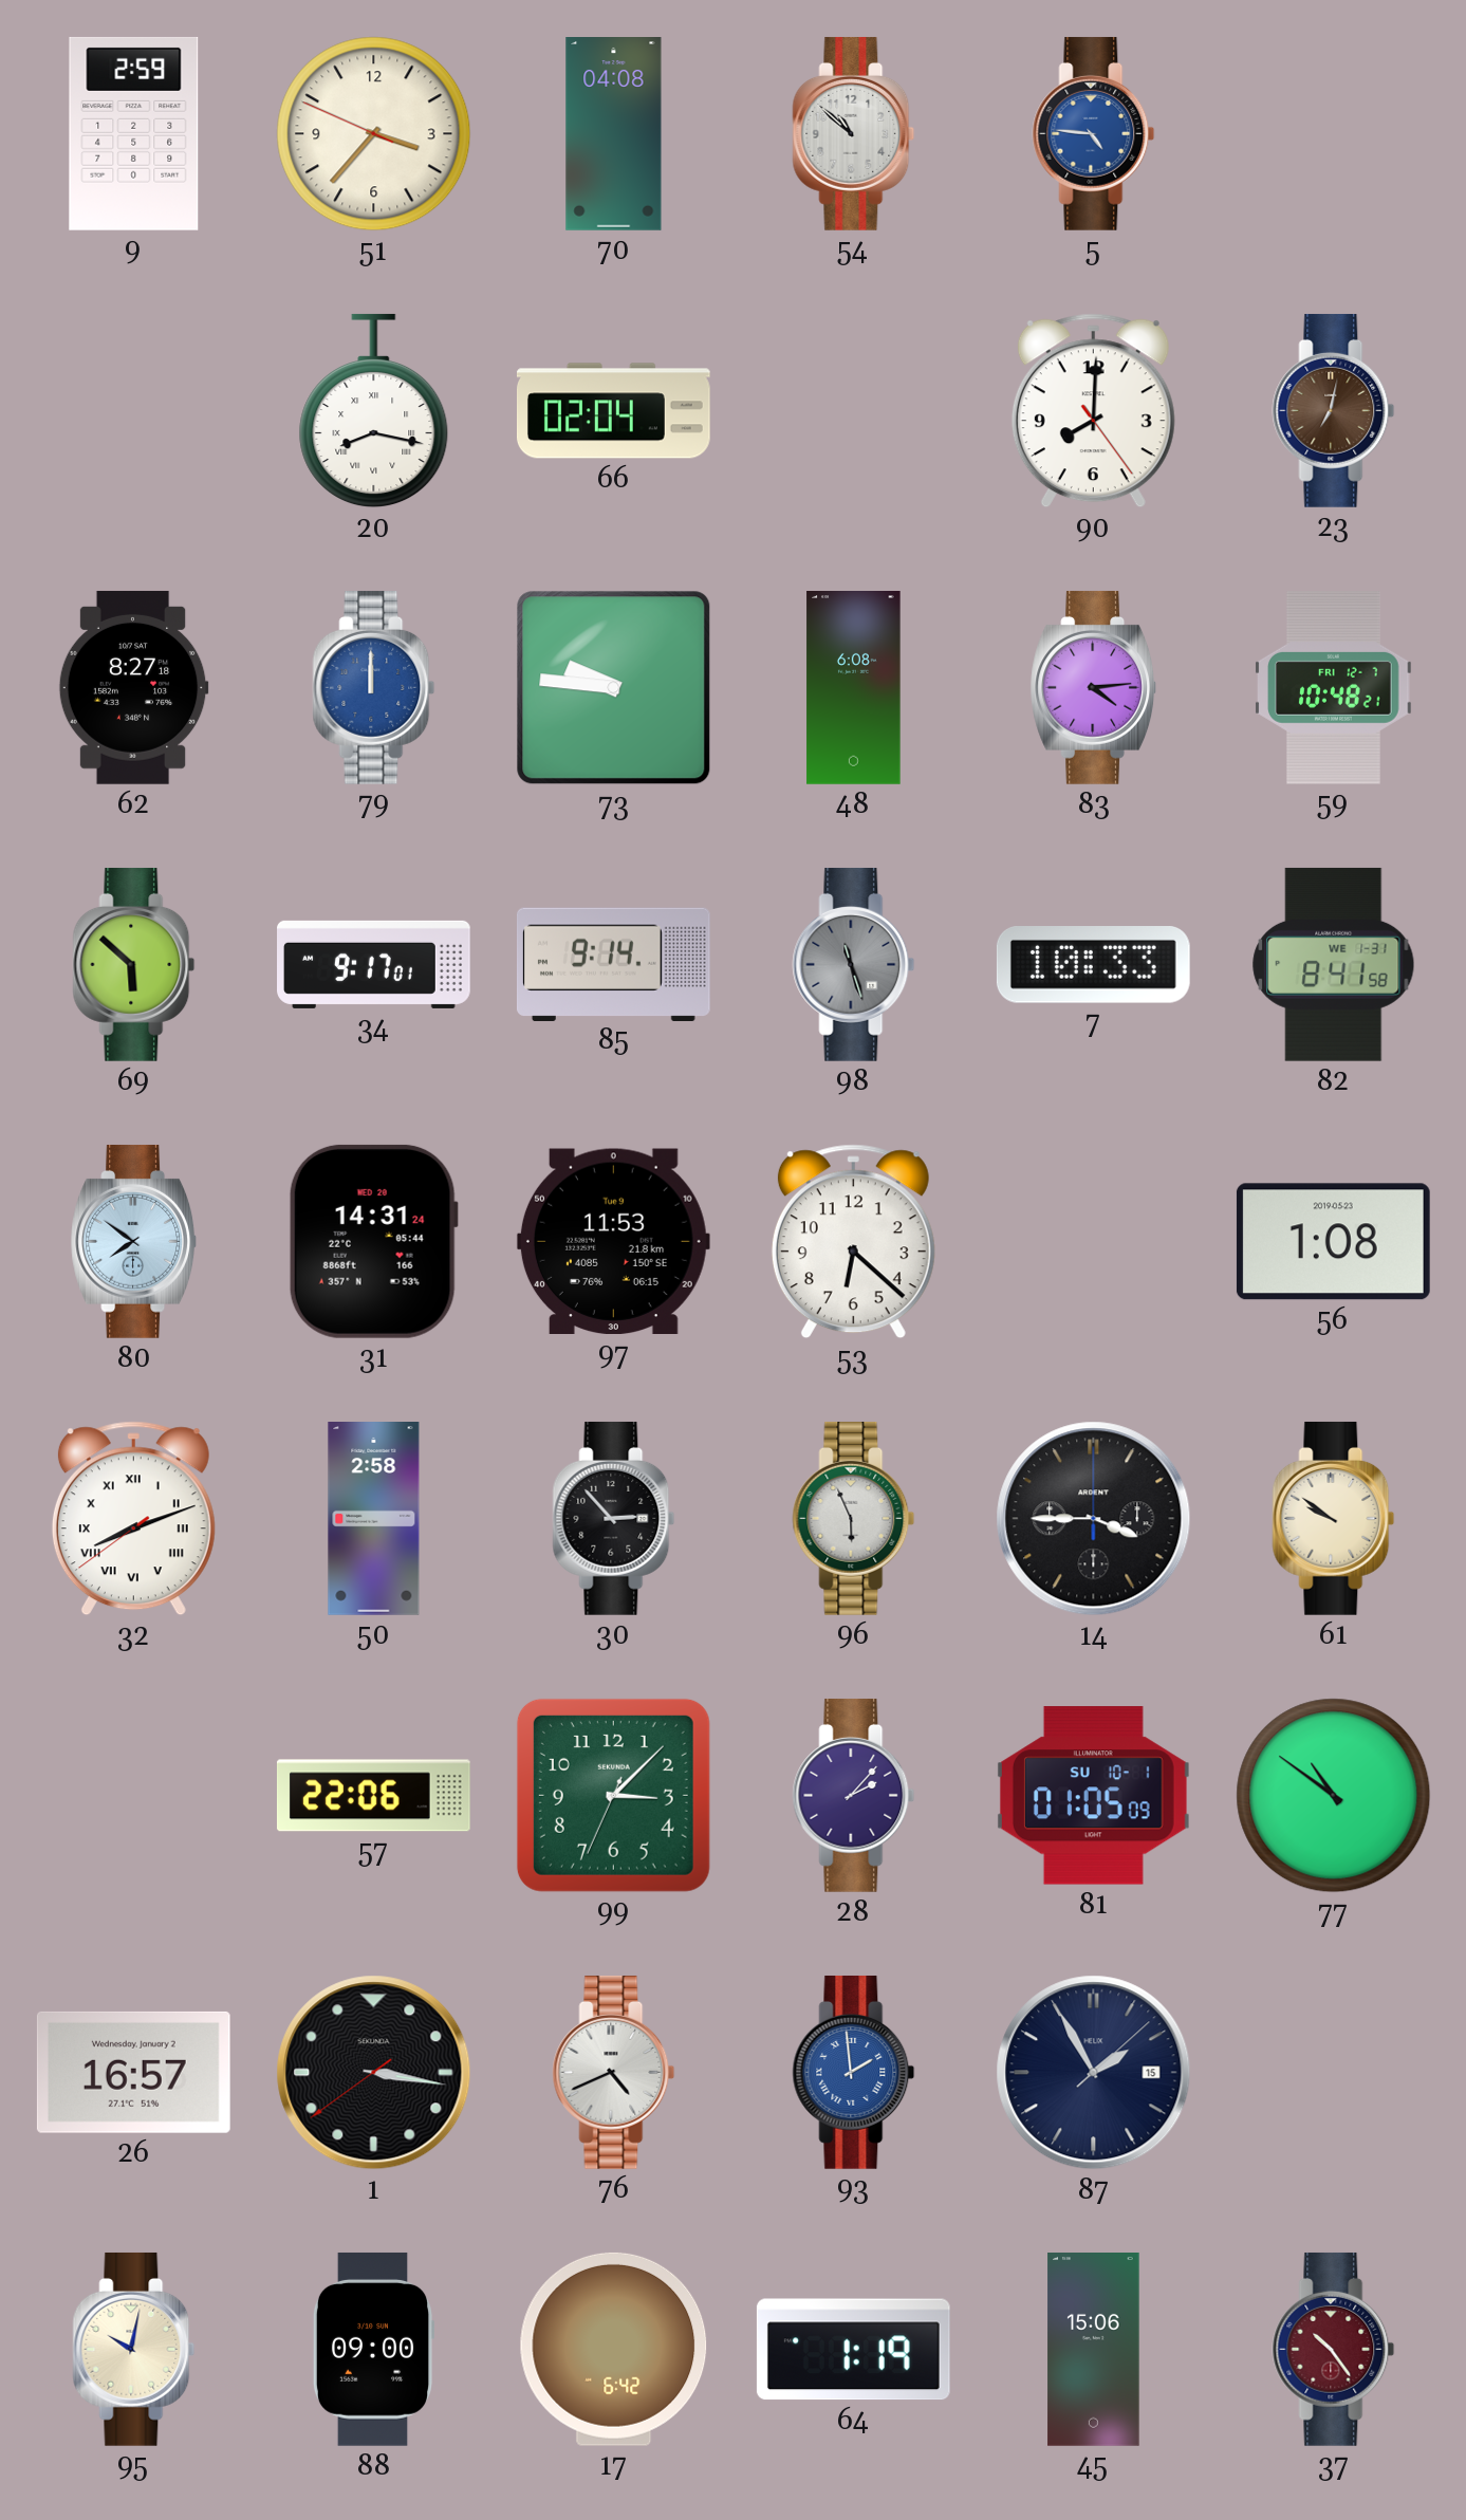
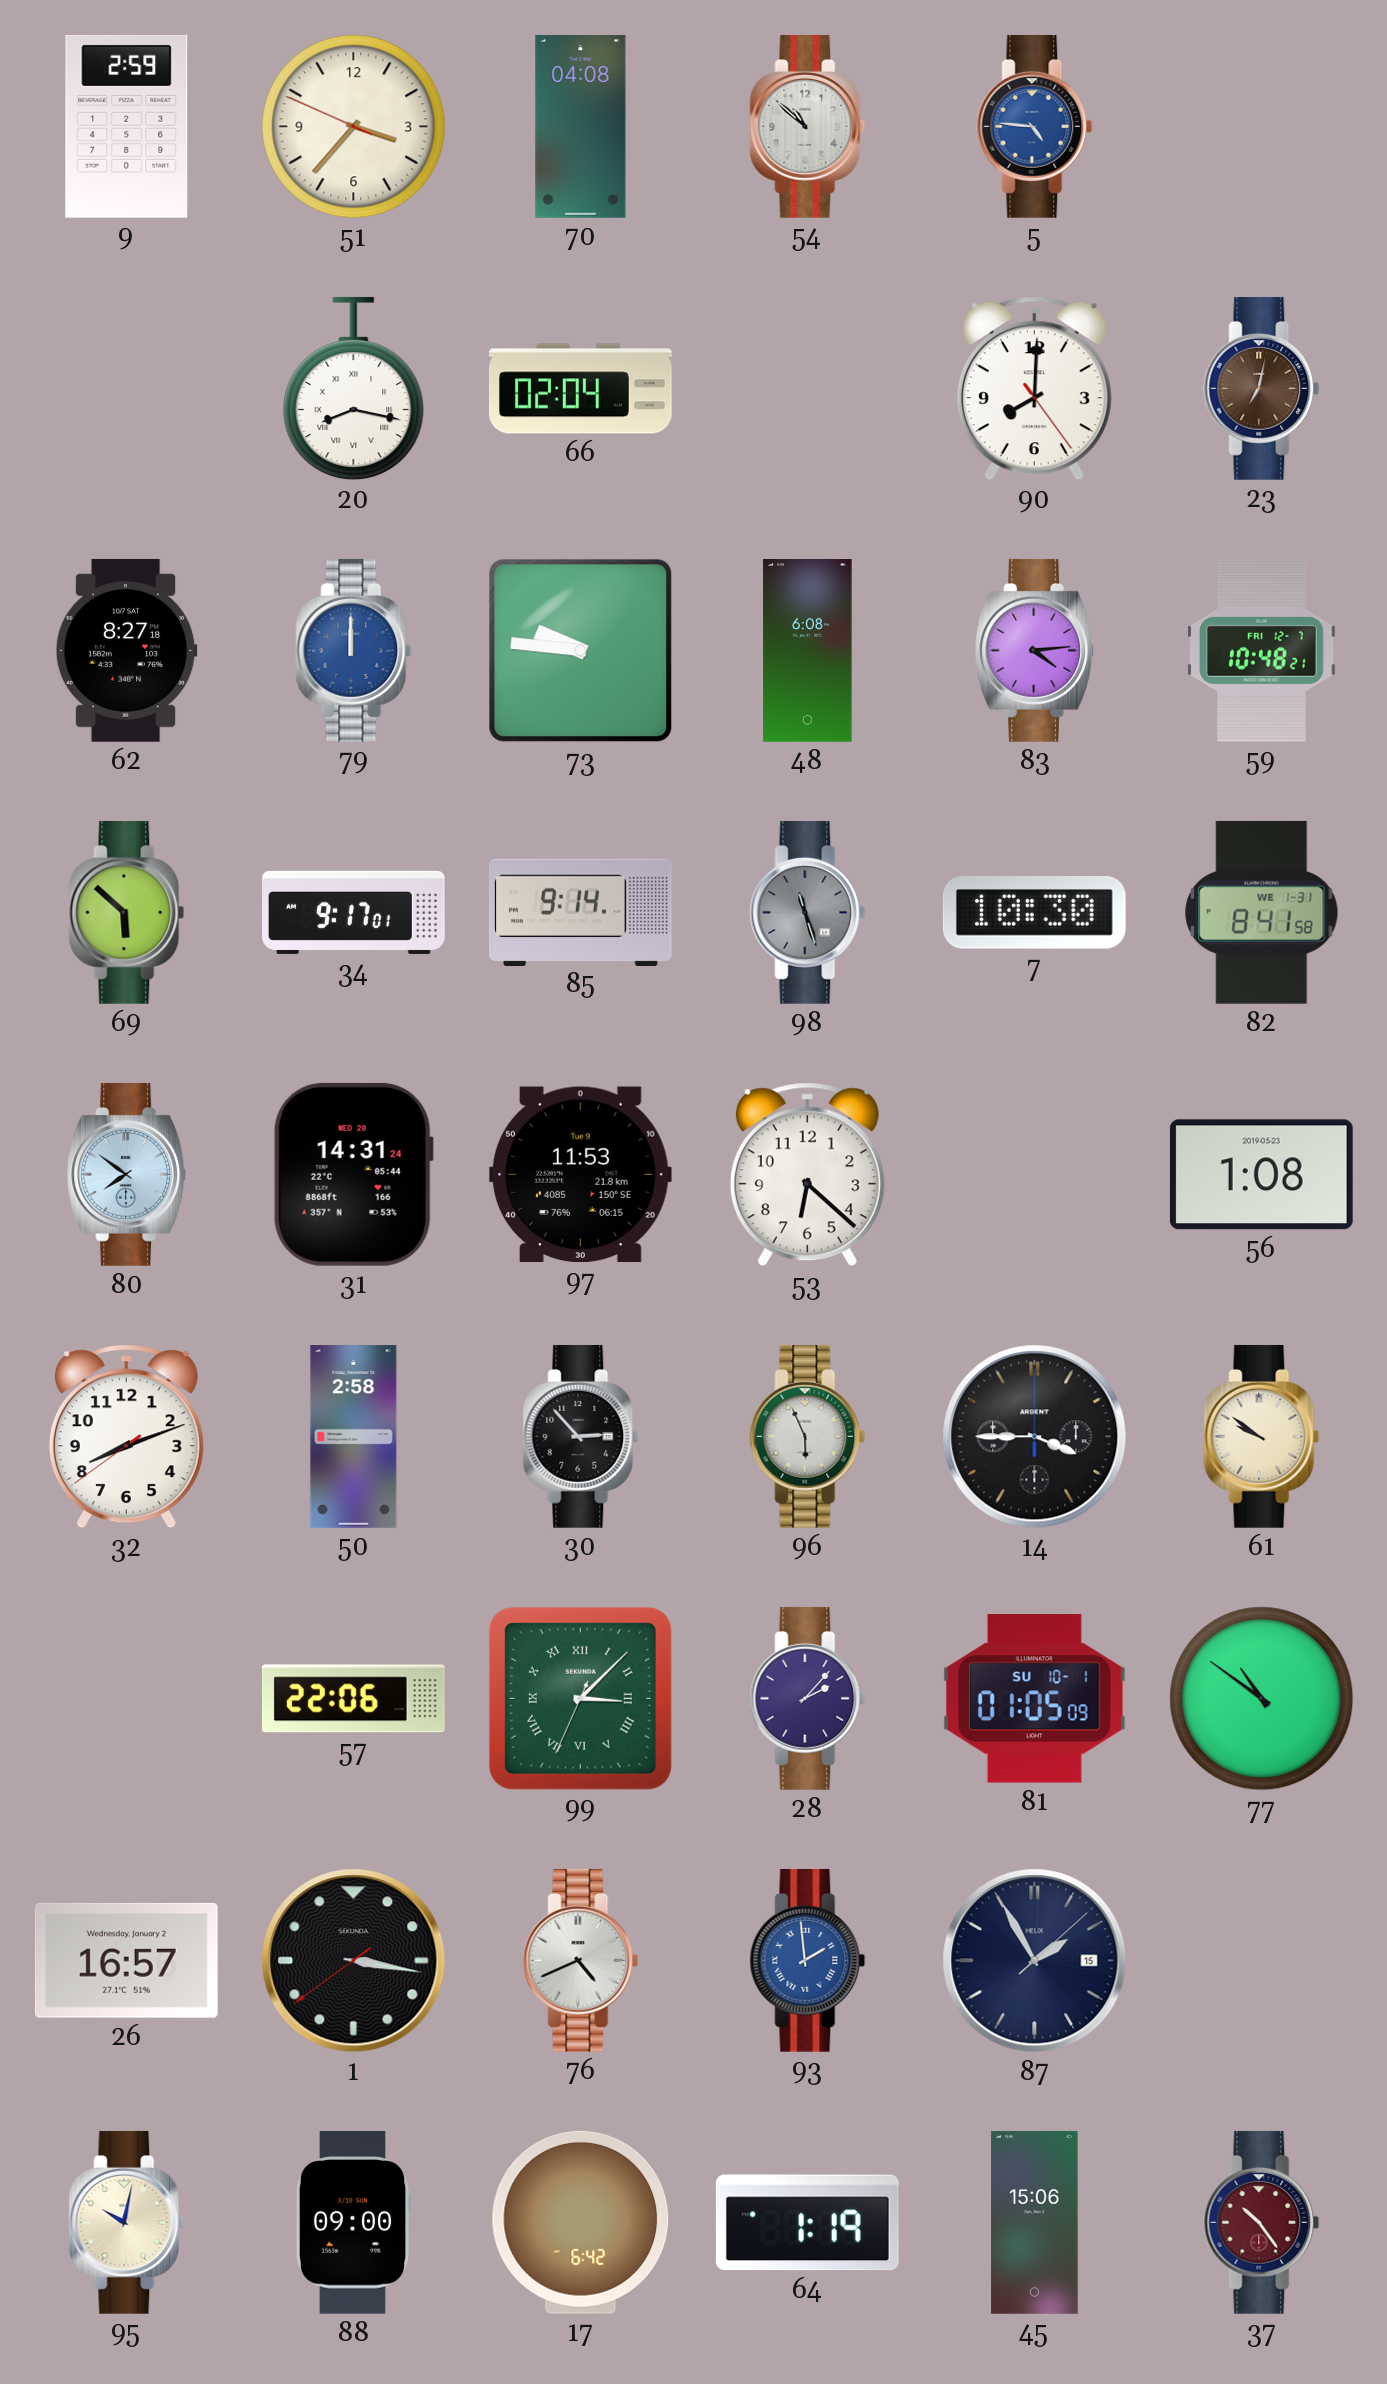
7: 10:33 -> 10:30 (1034, 913)
32 numerals: Roman -> Arabic (126, 1437)
99 numerals: Arabic -> Roman (580, 1698)
